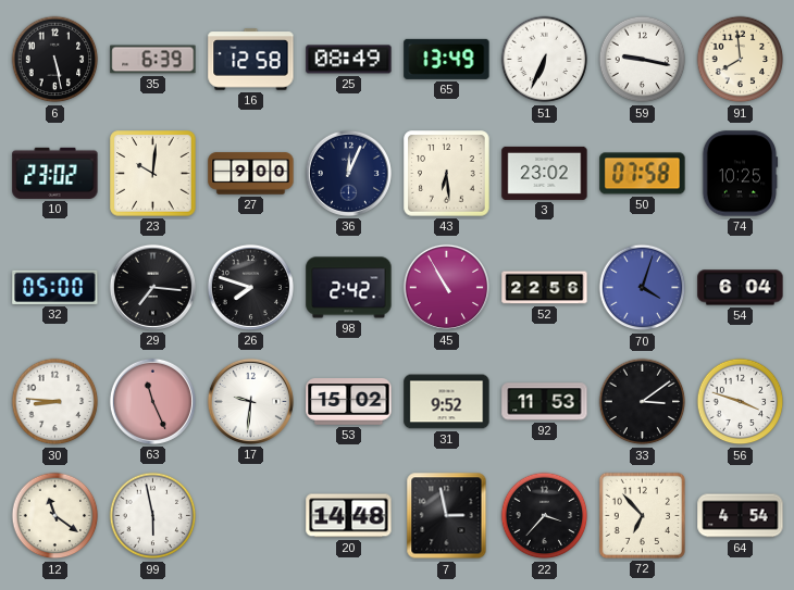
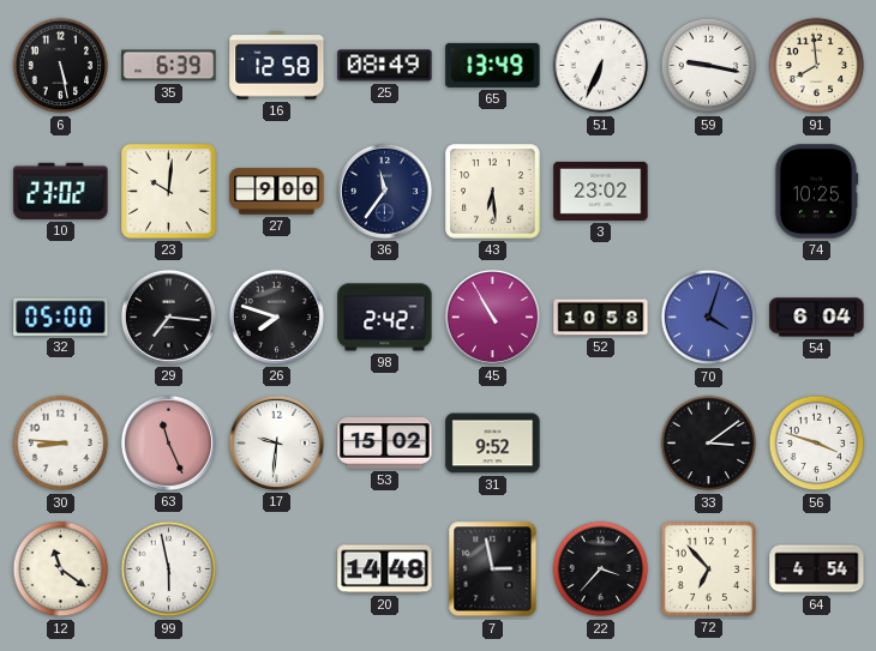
36: 12:04 -> 11:36 (384, 191)
50: 07:58 -> none (643, 174)
52: 22:56 -> 10:58 (601, 318)
92: 11:53 -> none (545, 402)
